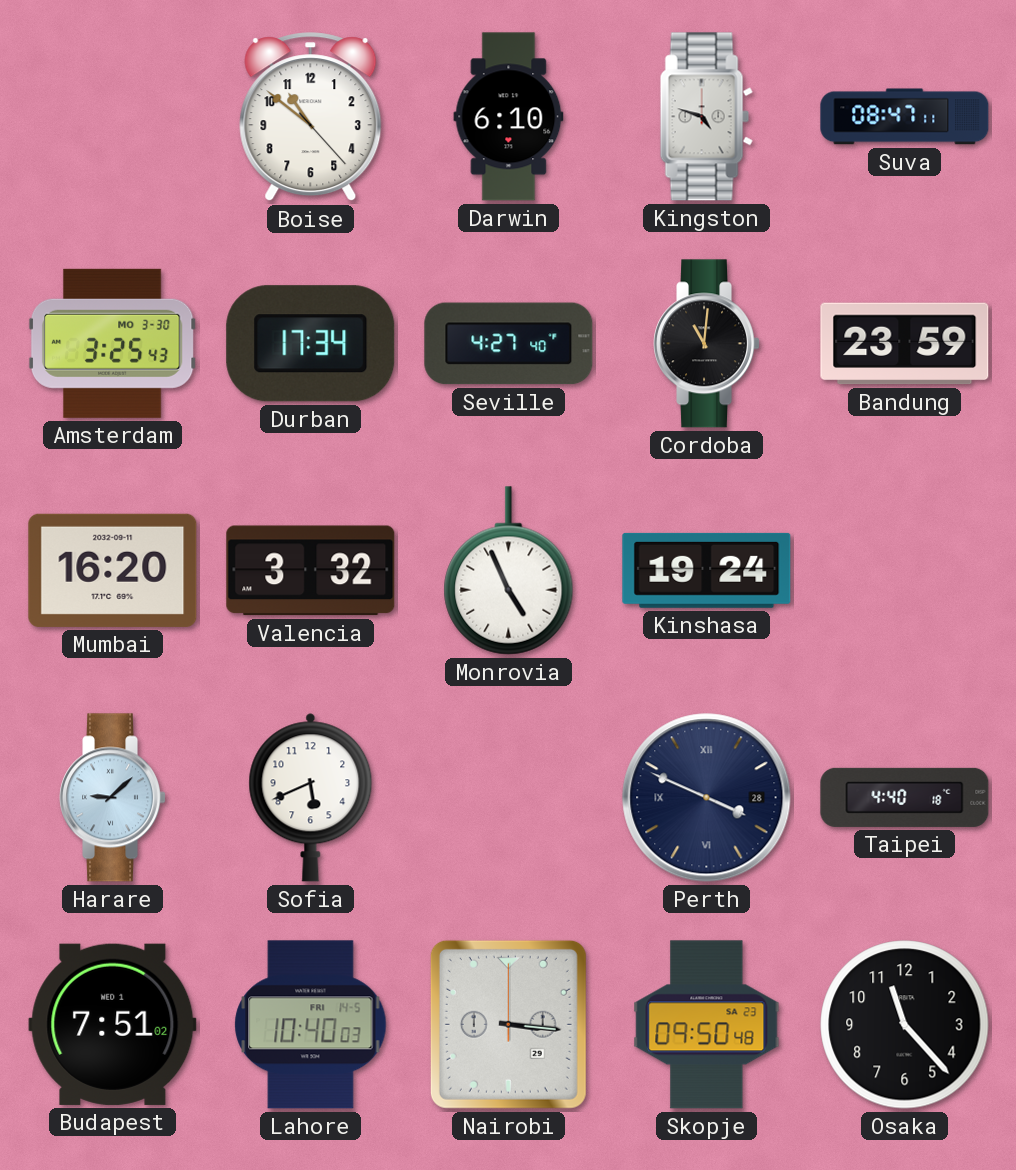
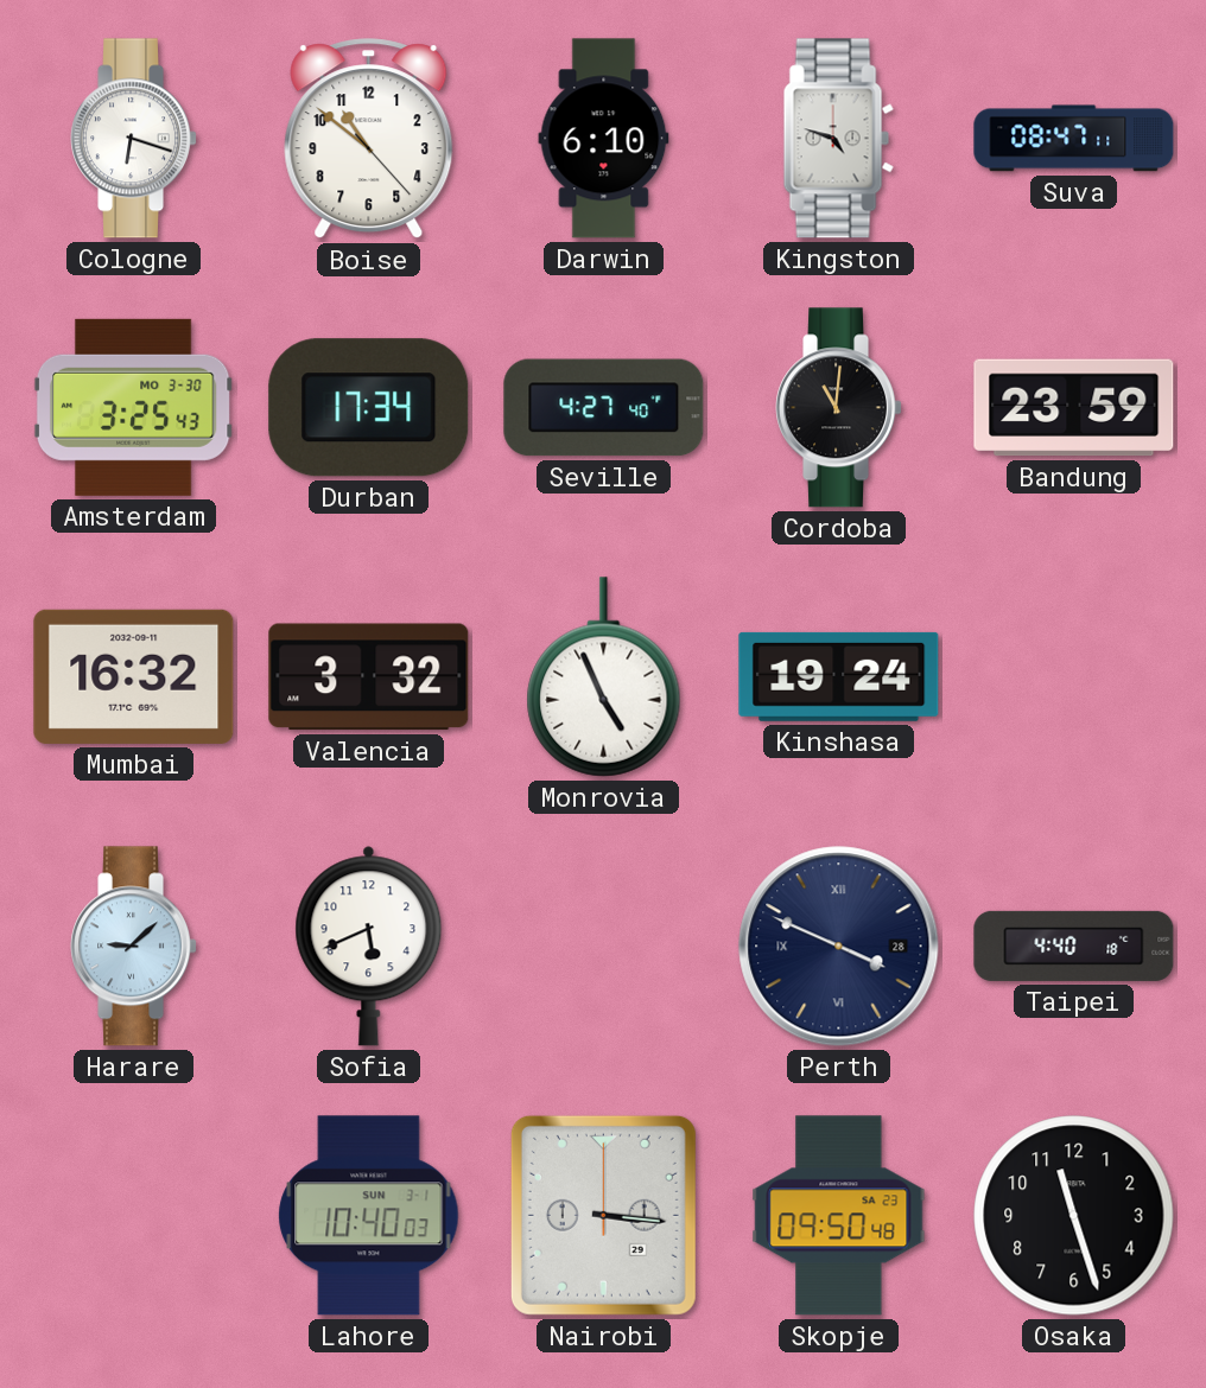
Cologne: none -> 6:18 (134, 139)
Mumbai: 16:20 -> 16:32 (134, 676)
Budapest: 7:51 -> none (113, 1024)
Lahore date: FRI 14-5 -> SUN 3-1 (369, 1216)
Osaka: 11:23 -> 11:27 (1074, 1216)
